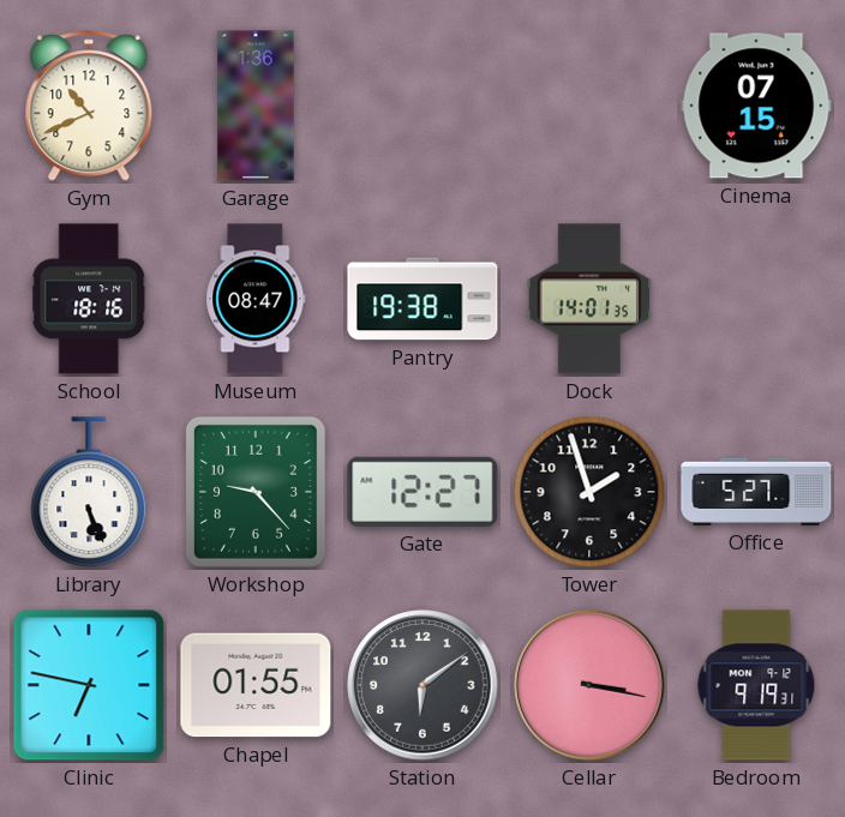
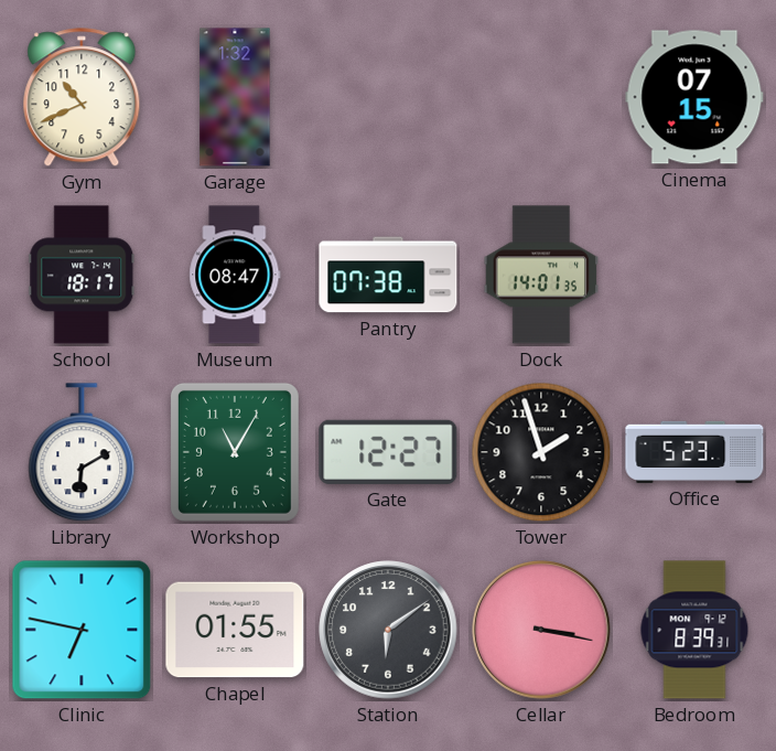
Garage: 1:36 -> 1:32 (235, 97)
School: 18:16 -> 18:17 (82, 275)
Pantry: 19:38 -> 07:38 (388, 275)
Library: 5:26 -> 6:10 (82, 453)
Workshop: 9:23 -> 11:05 (235, 452)
Office: 5:27 -> 5:23 (694, 452)
Bedroom: 9:19 -> 8:39 (694, 630)
